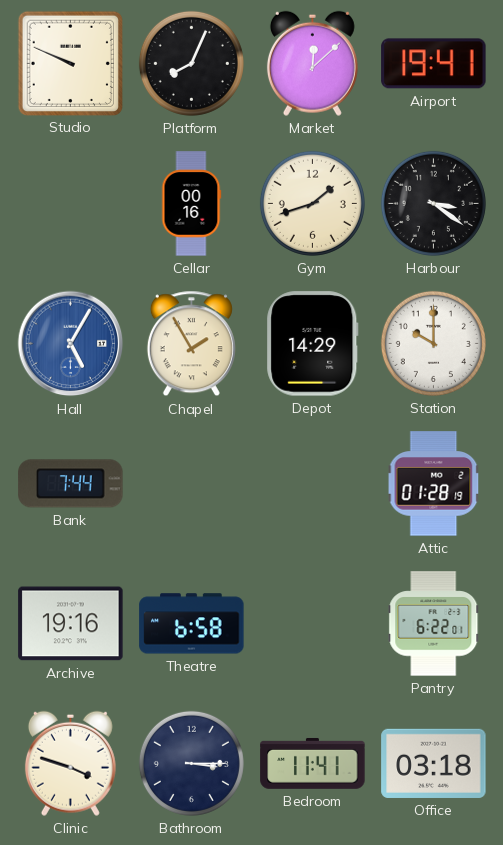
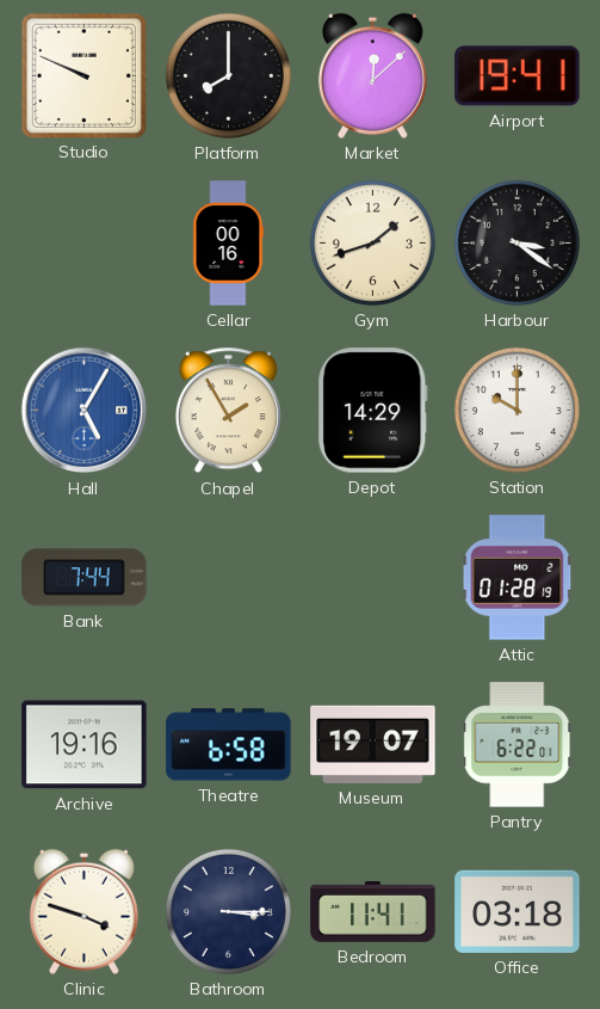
Platform: 8:04 -> 8:00 (228, 75)
Museum: none -> 19:07 (373, 744)
